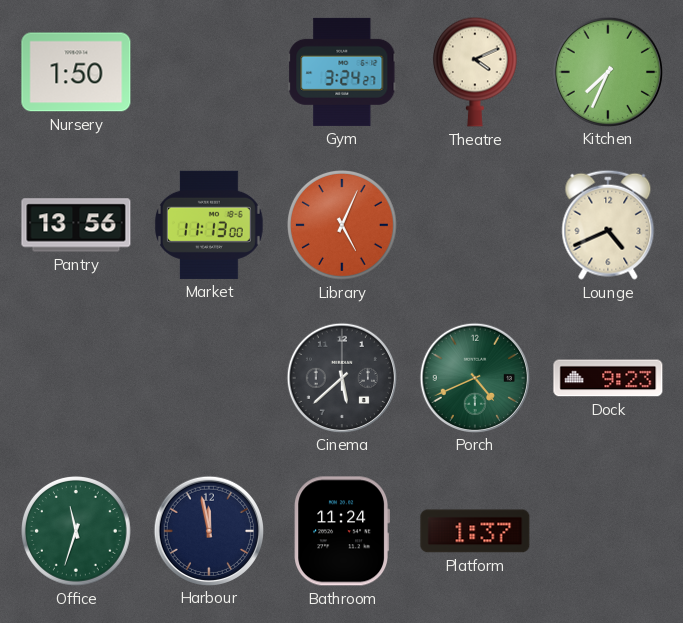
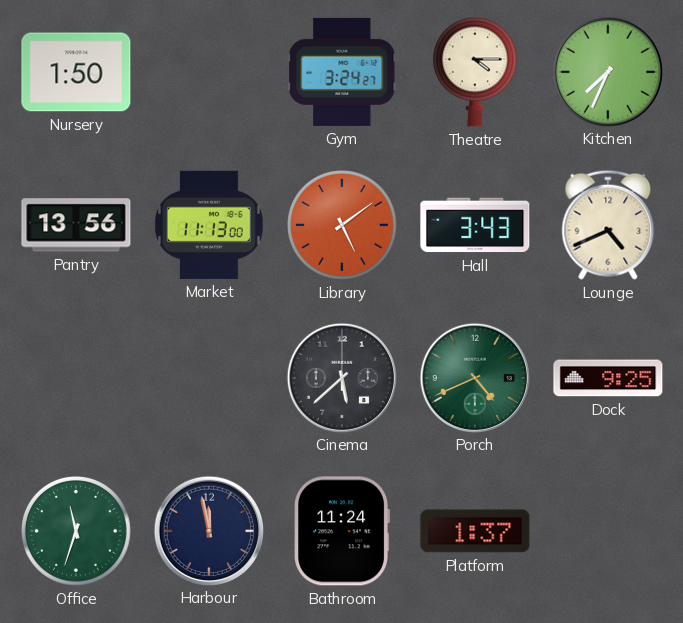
Theatre: 4:11 -> 4:15 (475, 72)
Library: 5:04 -> 5:09 (343, 226)
Hall: none -> 3:43 (475, 225)
Dock: 9:23 -> 9:25 (608, 378)
